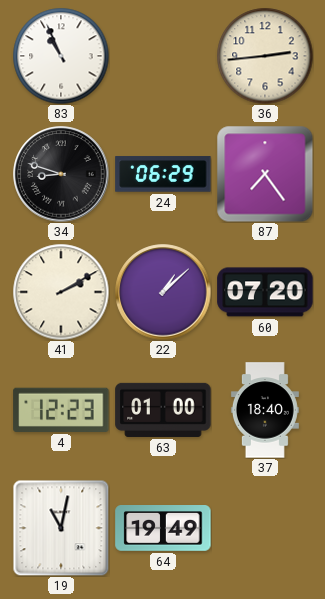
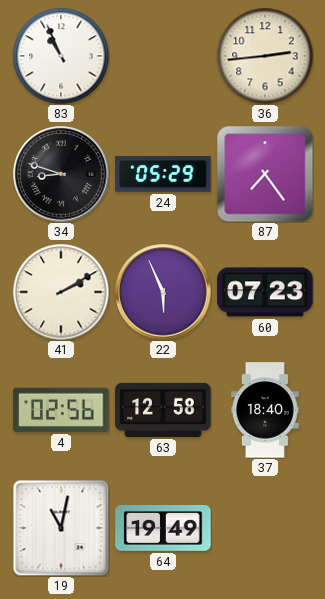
24: 06:29 -> 05:29 (163, 174)
22: 1:08 -> 5:56 (163, 292)
60: 07:20 -> 07:23 (265, 292)
4: 12:23 -> 02:56 (61, 410)
63: 01:00 -> 12:58 (163, 410)
